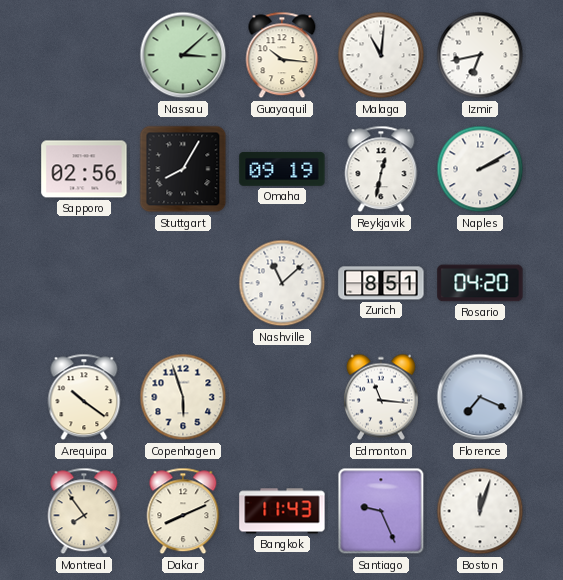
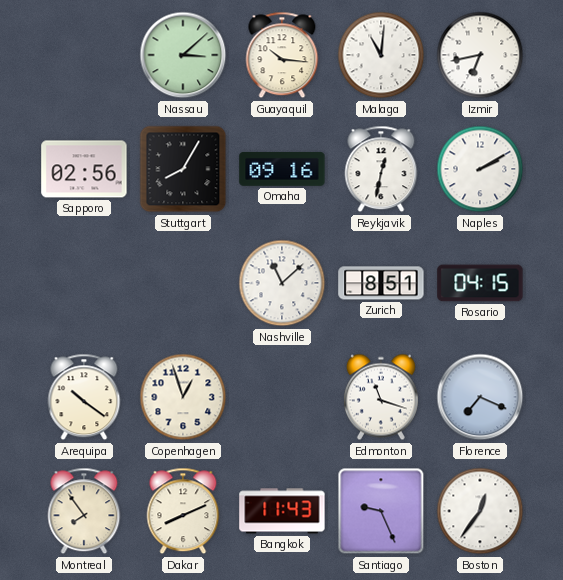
Omaha: 09:19 -> 09:16 (282, 169)
Rosario: 04:20 -> 04:15 (480, 283)
Copenhagen: 5:57 -> 12:57 (183, 397)
Edmonton: 11:16 -> 11:18 (381, 397)
Boston: 12:03 -> 12:36 (480, 511)
